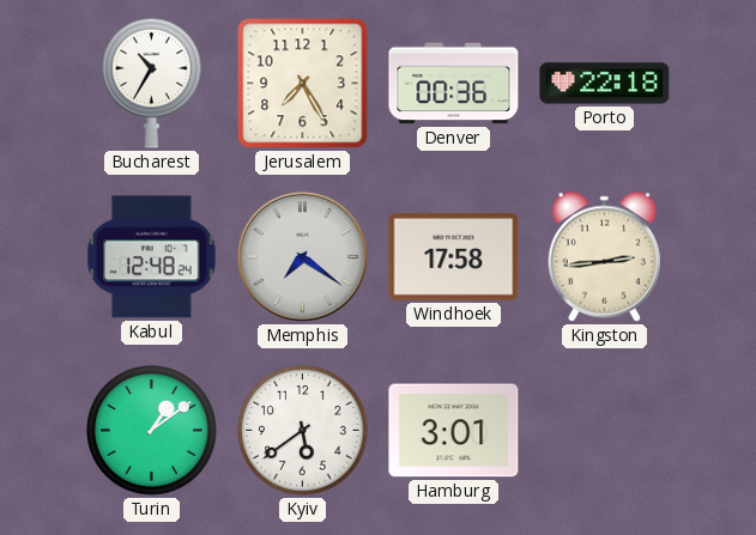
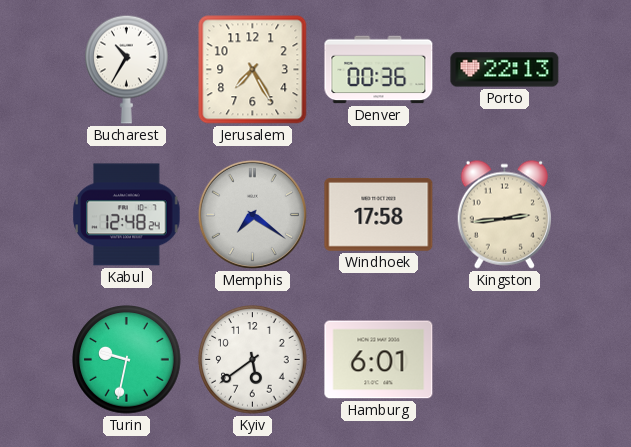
Porto: 22:18 -> 22:13 (505, 70)
Turin: 1:09 -> 9:32 (127, 360)
Hamburg: 3:01 -> 6:01 (379, 360)
